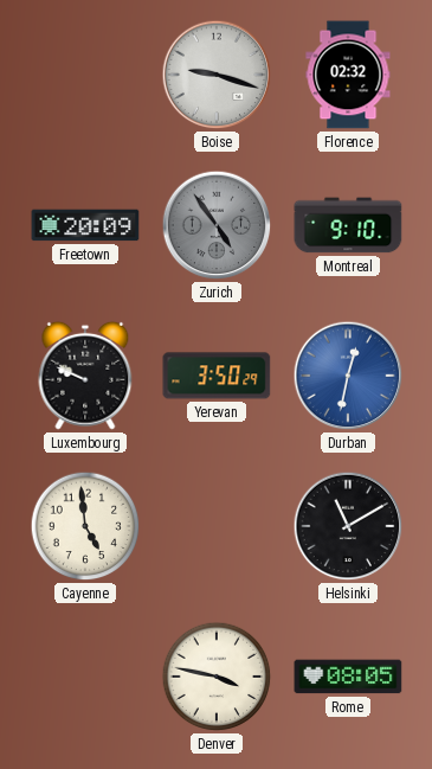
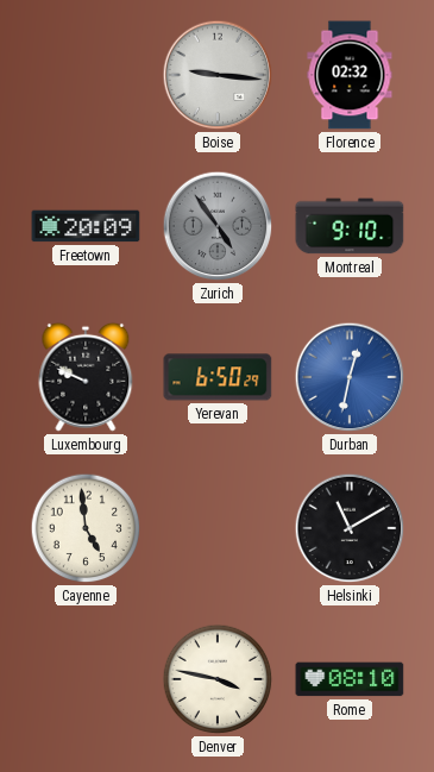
Boise: 9:18 -> 9:16 (218, 75)
Yerevan: 3:50 -> 6:50 (218, 377)
Rome: 08:05 -> 08:10 (350, 679)
